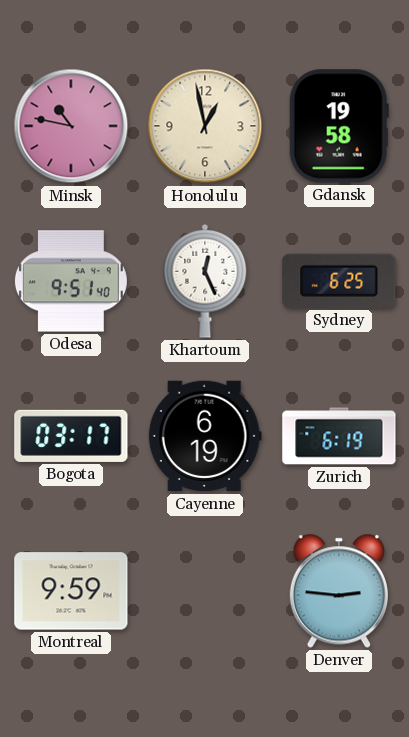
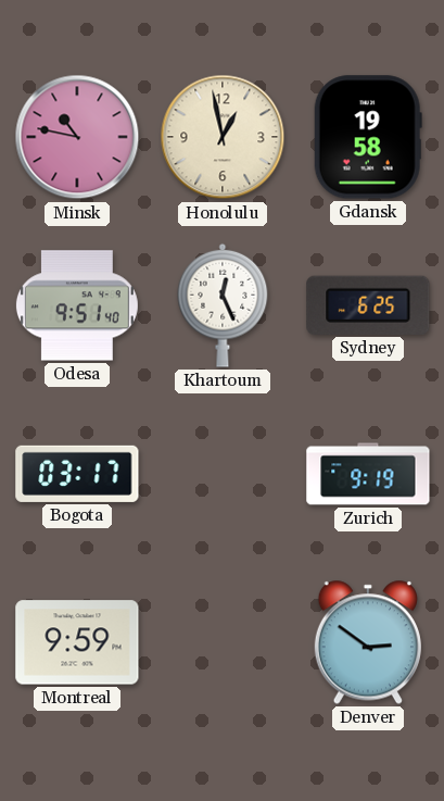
Cayenne: 6:19 -> none (205, 436)
Zurich: 6:19 -> 9:19 (368, 474)
Denver: 2:46 -> 2:51 (368, 642)
